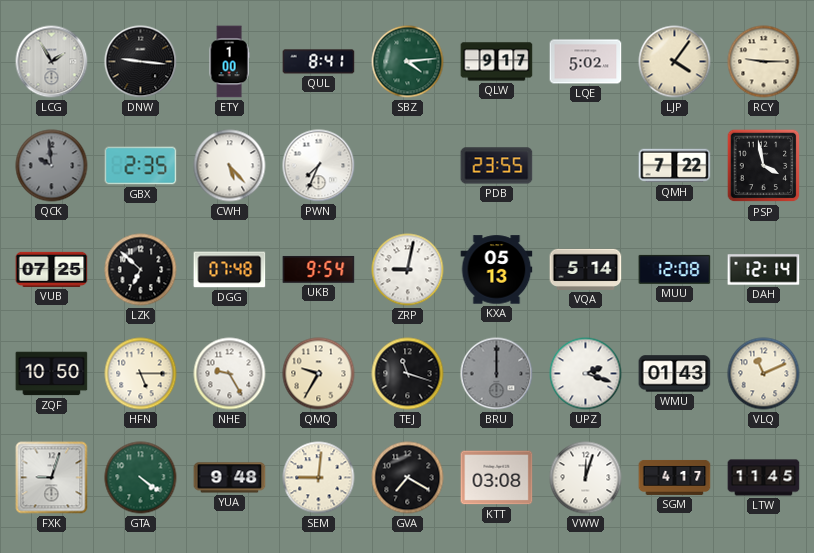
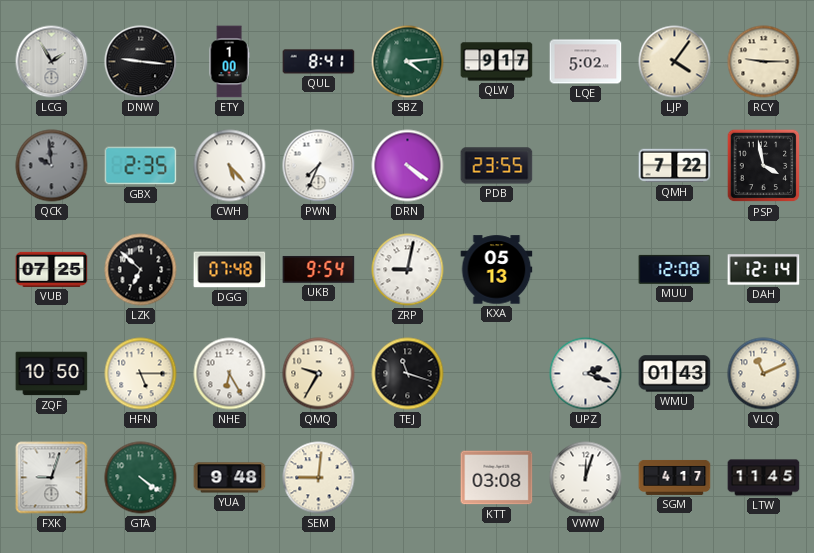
DRN: none -> 4:21 (408, 166)
VQA: 5:14 -> none (586, 269)
NHE: 9:25 -> 6:25 (230, 374)
BRU: 12:00 -> none (497, 374)
GVA: 7:20 -> none (408, 478)
